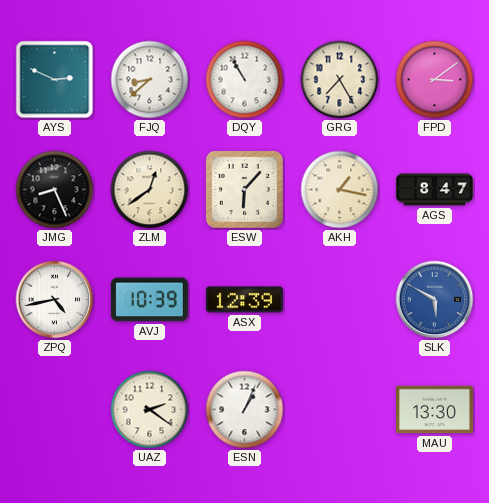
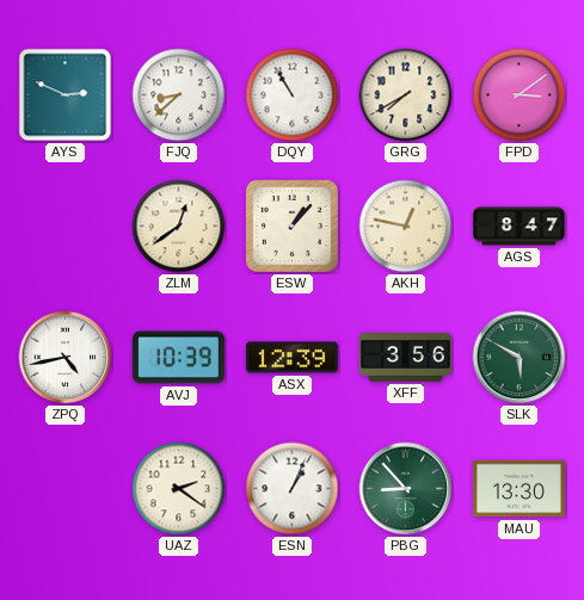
GRG: 7:25 -> 7:40 (406, 95)
JMG: 8:26 -> none (55, 190)
ESW: 6:07 -> 1:07 (291, 225)
AKH: 1:17 -> 12:47 (406, 227)
XFF: none -> 3:56 (405, 358)
SLK dial: blue -> green (520, 358)
PBG: none -> 8:53 (406, 489)
